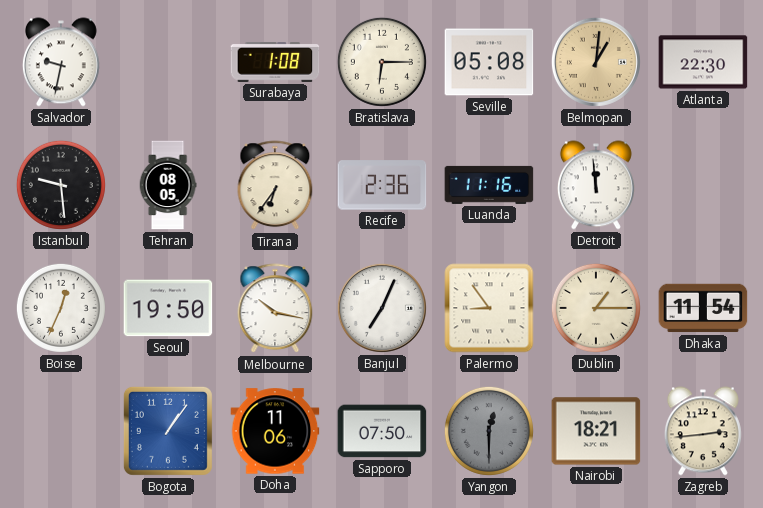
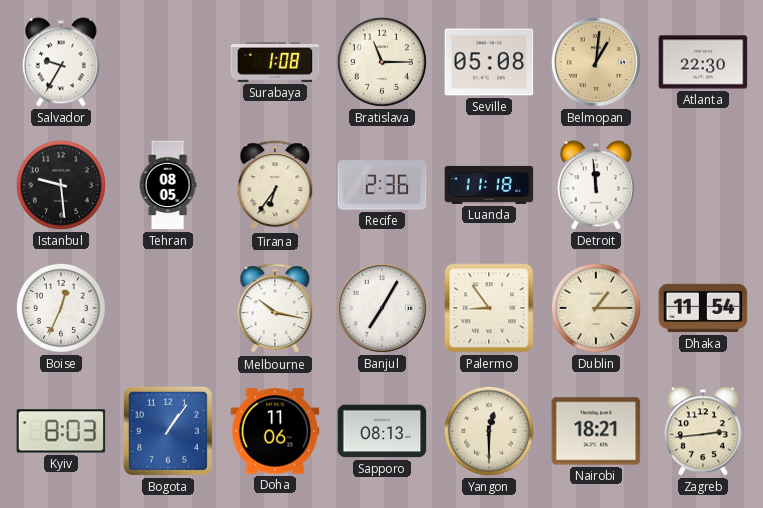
Salvador: 9:32 -> 9:35 (61, 62)
Bratislava: 6:15 -> 11:15 (382, 62)
Luanda: 11:16 -> 11:18 (489, 185)
Seoul: 19:50 -> none (168, 308)
Banjul: 7:04 -> 7:05 (382, 308)
Kyiv: none -> 8:03 (61, 431)
Sapporo: 07:50 -> 08:13 (382, 431)
Yangon dial: grey -> cream (489, 431)
